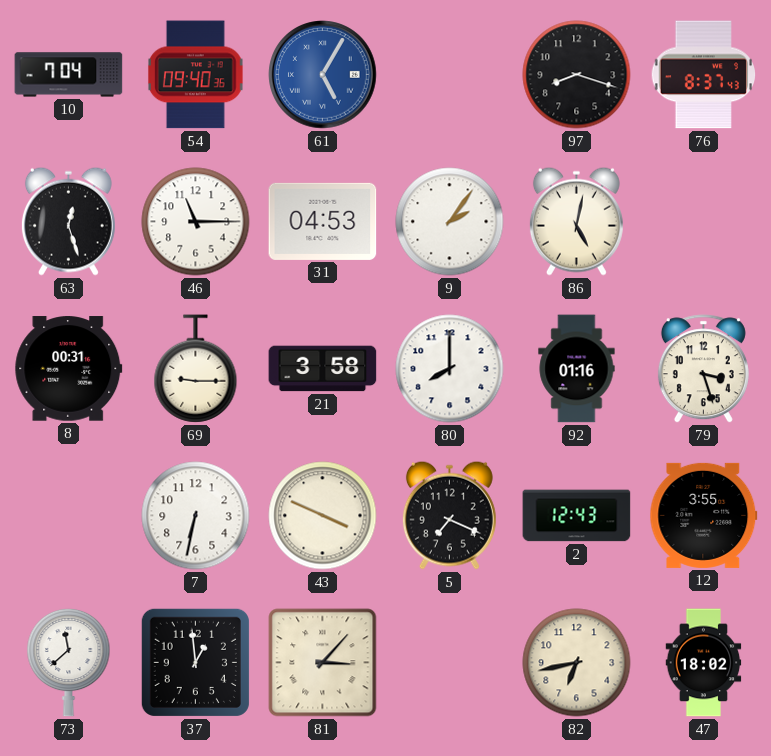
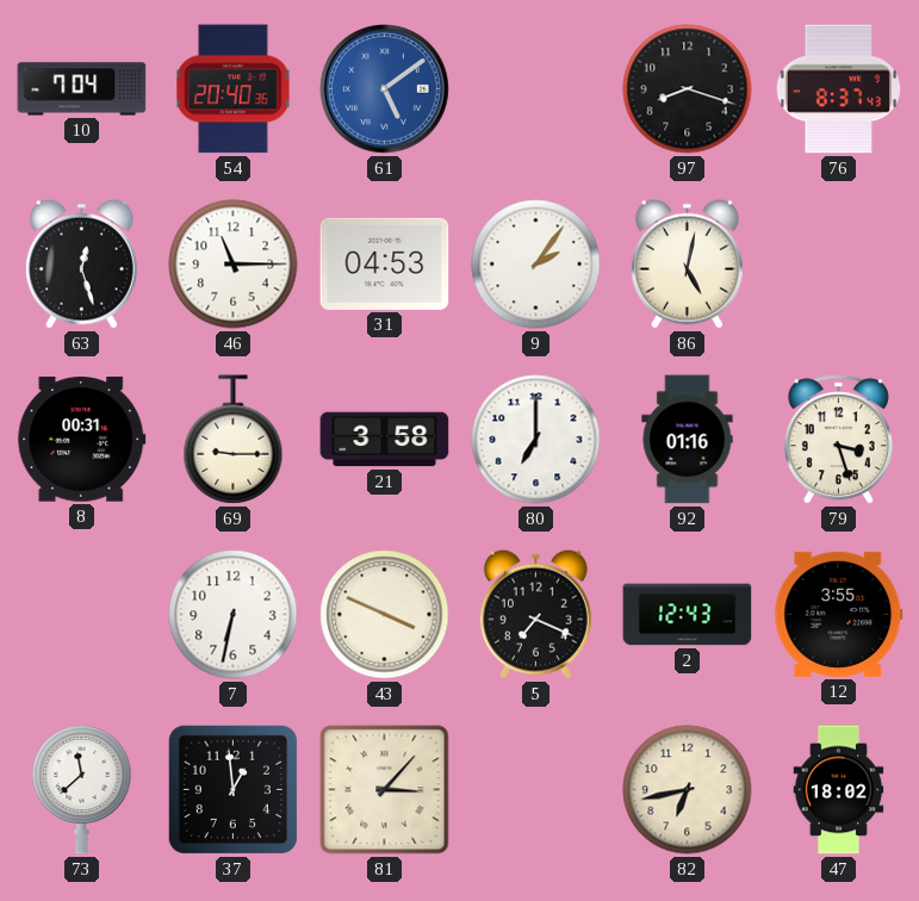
54: 09:40 -> 20:40 (234, 89)
61: 5:05 -> 5:09 (385, 89)
80: 8:00 -> 7:00 (536, 440)
